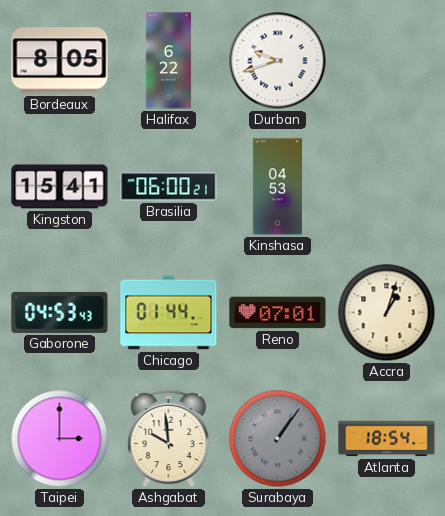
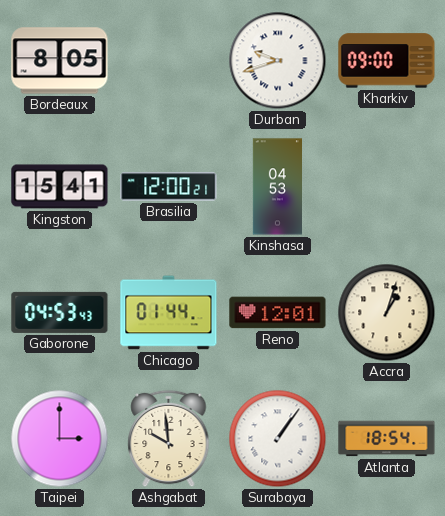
Halifax: 6:22 -> none (169, 61)
Kharkiv: none -> 09:00 (387, 61)
Brasilia: 06:00 -> 12:00 (169, 187)
Reno: 07:01 -> 12:01 (278, 313)
Surabaya dial: grey -> white (278, 439)
